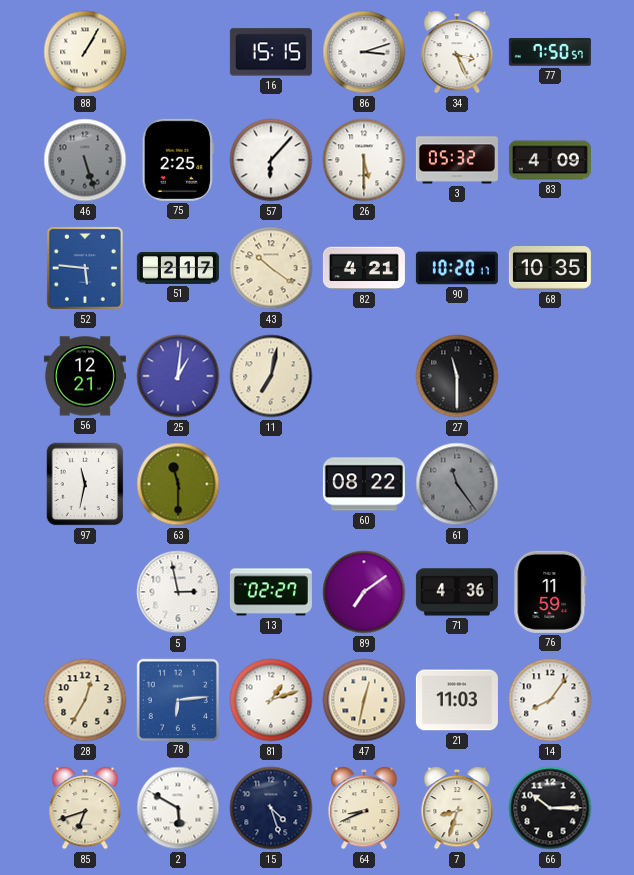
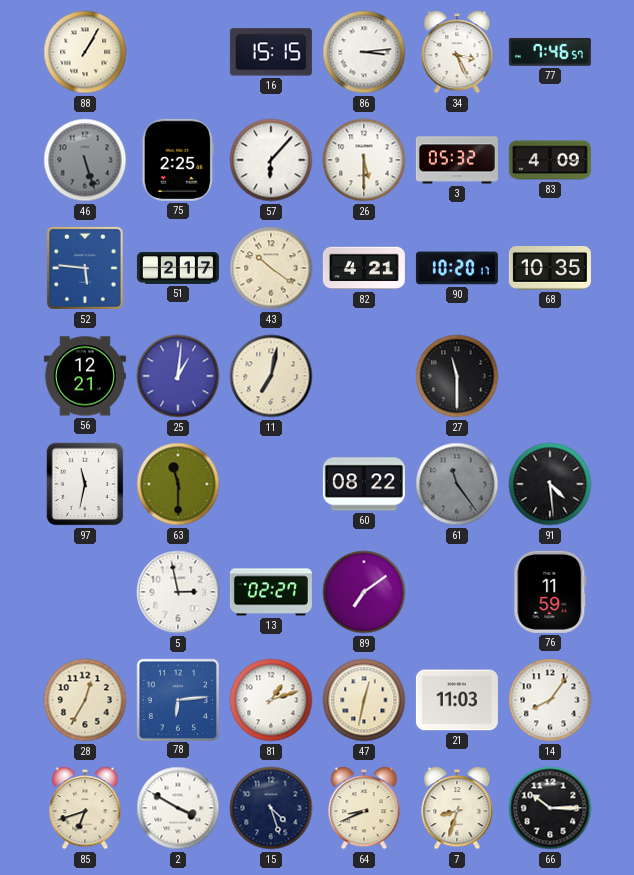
86: 3:12 -> 3:14 (364, 52)
77: 7:50 -> 7:46 (550, 52)
91: none -> 4:29 (550, 484)
71: 4:36 -> none (457, 592)
2: 5:50 -> 3:50 (178, 808)
